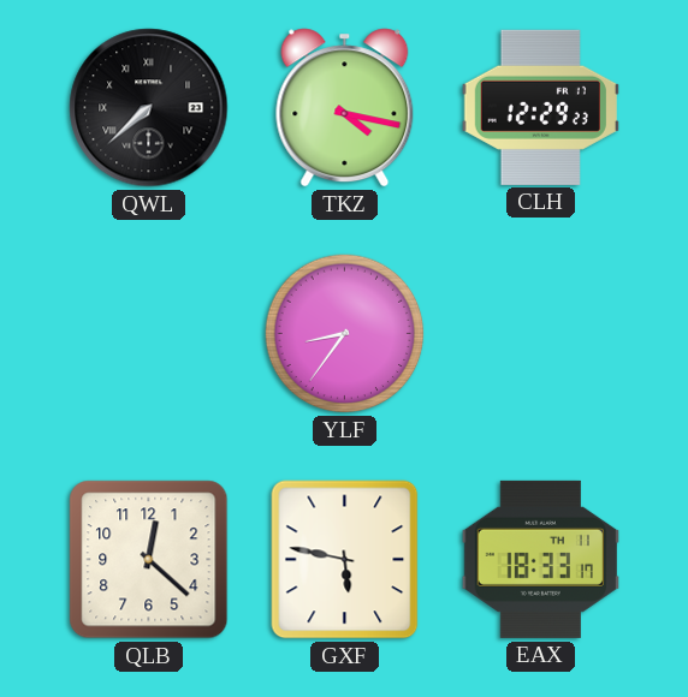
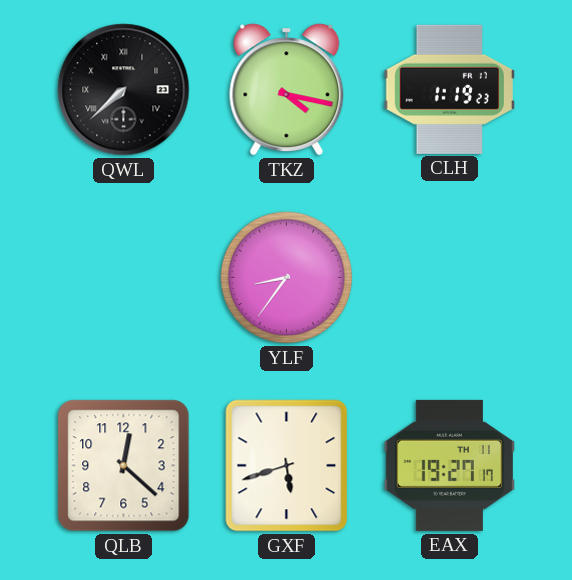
CLH: 12:29 -> 1:19 (449, 89)
GXF: 5:47 -> 5:42 (287, 466)
EAX: 18:33 -> 19:27 (449, 465)
